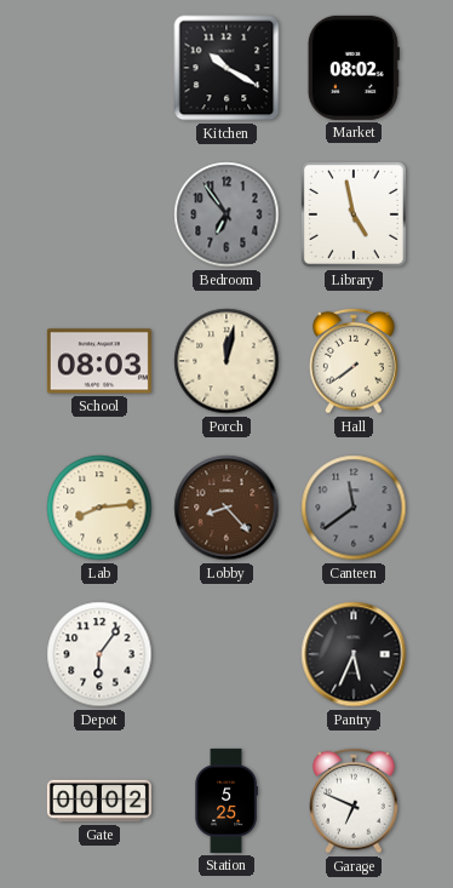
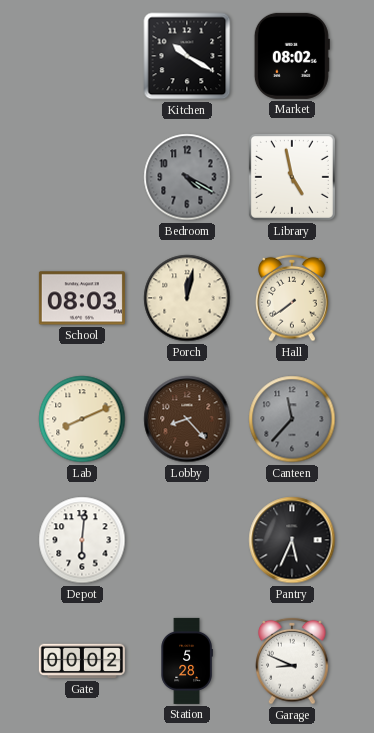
Bedroom: 6:54 -> 4:20 (187, 177)
Lab: 8:14 -> 8:11 (82, 419)
Canteen: 11:39 -> 11:37 (292, 419)
Depot: 6:06 -> 6:01 (82, 540)
Station: 5:25 -> 5:28 (187, 661)
Garage: 6:49 -> 8:49 (292, 661)
